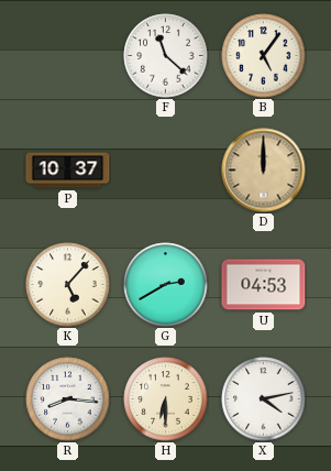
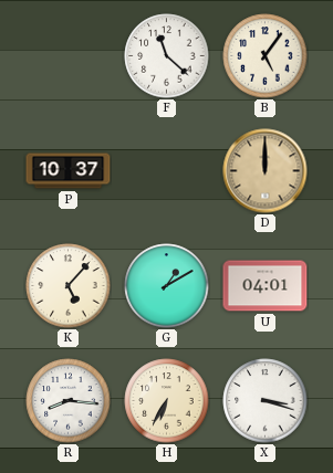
G: 2:40 -> 1:10 (167, 286)
U: 04:53 -> 04:01 (266, 286)
H: 6:30 -> 6:35 (167, 401)
X: 4:13 -> 3:18 (266, 401)
